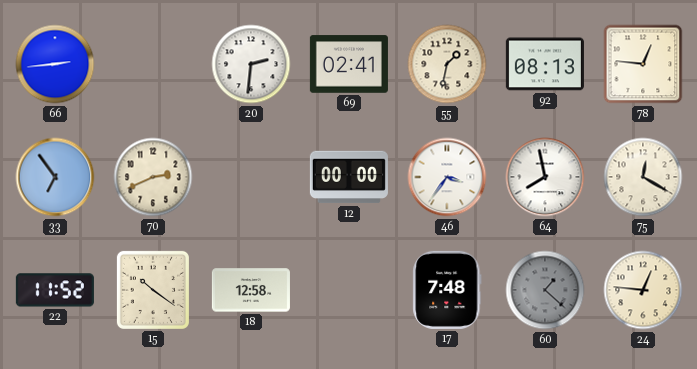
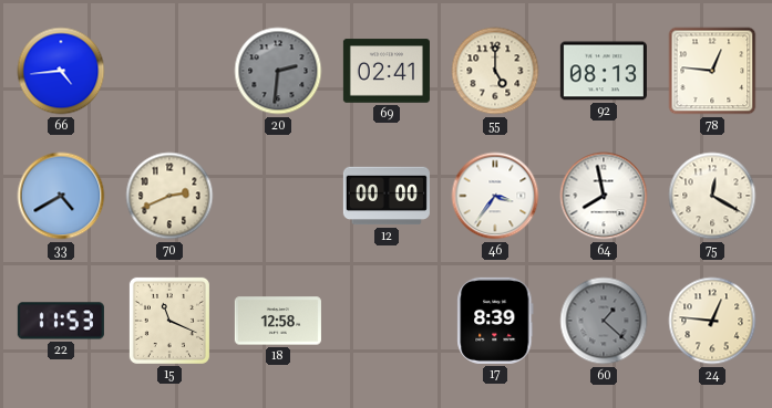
66: 2:44 -> 4:44 (61, 71)
20 dial: white -> grey (278, 71)
55: 1:32 -> 5:00 (495, 71)
33: 6:54 -> 4:40 (61, 196)
22: 11:52 -> 11:53 (61, 321)
15: 10:21 -> 11:19 (169, 321)
17: 7:48 -> 8:39 (495, 321)
